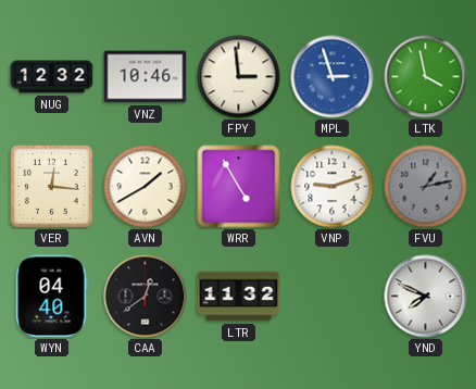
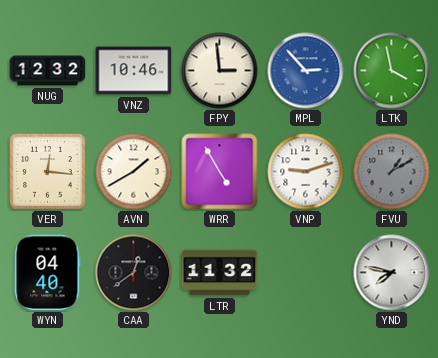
MPL: 2:57 -> 2:53 (306, 71)
FVU: 1:13 -> 1:10 (392, 172)
YND: 7:49 -> 7:47 (392, 273)
